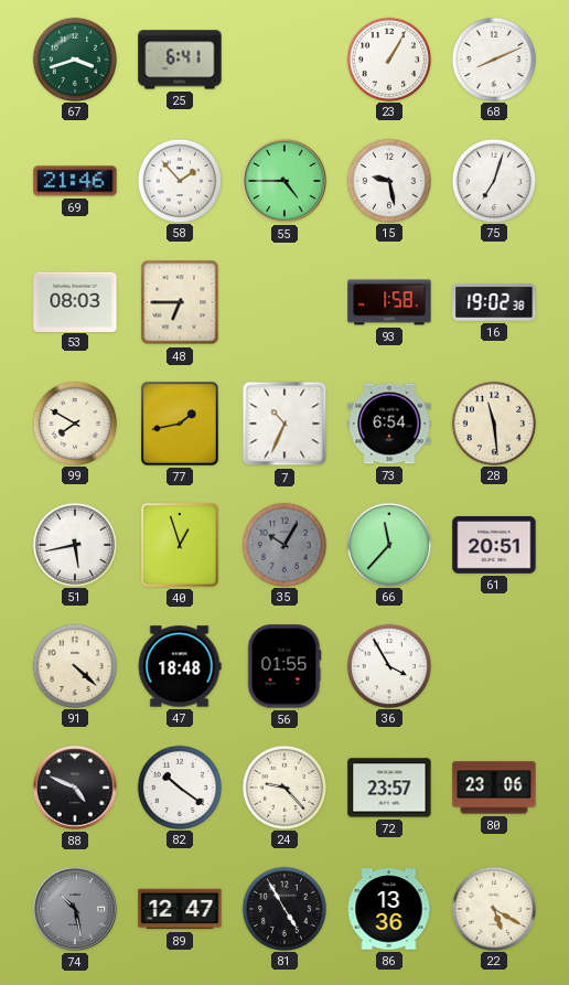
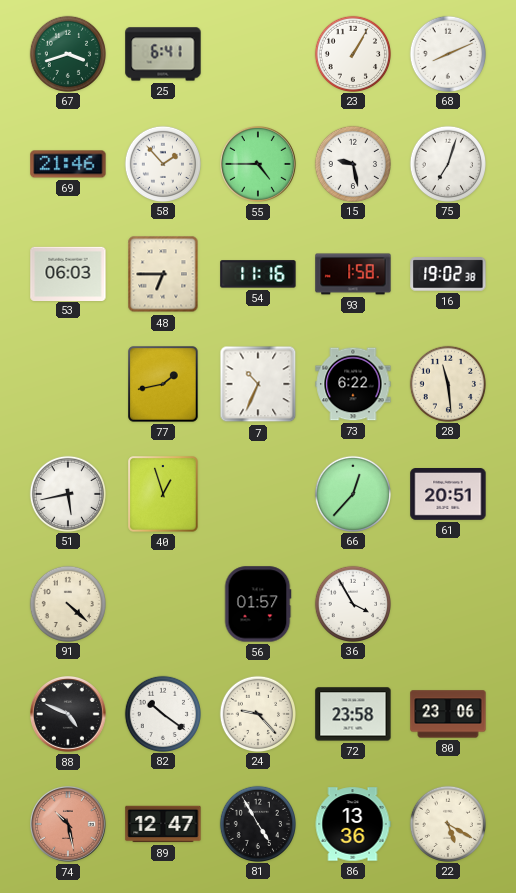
53: 08:03 -> 06:03 (68, 273)
54: none -> 11:16 (258, 274)
99: 7:50 -> none (74, 422)
73: 6:54 -> 6:22 (353, 384)
35: 10:05 -> none (283, 544)
66: 11:37 -> 12:37 (352, 493)
47: 18:48 -> none (180, 666)
56: 01:55 -> 01:57 (258, 604)
72: 23:57 -> 23:58 (353, 714)
74 dial: grey -> salmon (69, 825)
